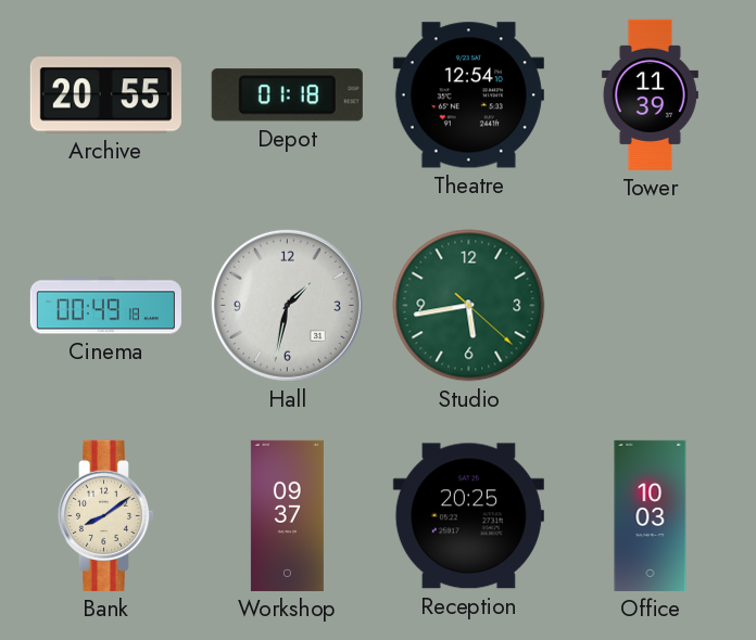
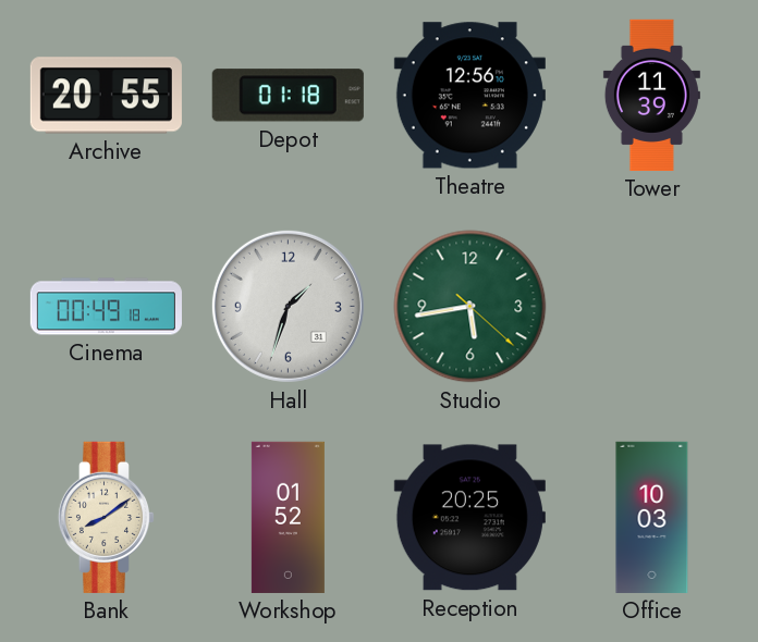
Theatre: 12:54 -> 12:56 (469, 96)
Hall: 1:32 -> 1:33 (288, 306)
Workshop: 09:37 -> 01:52 (288, 517)
